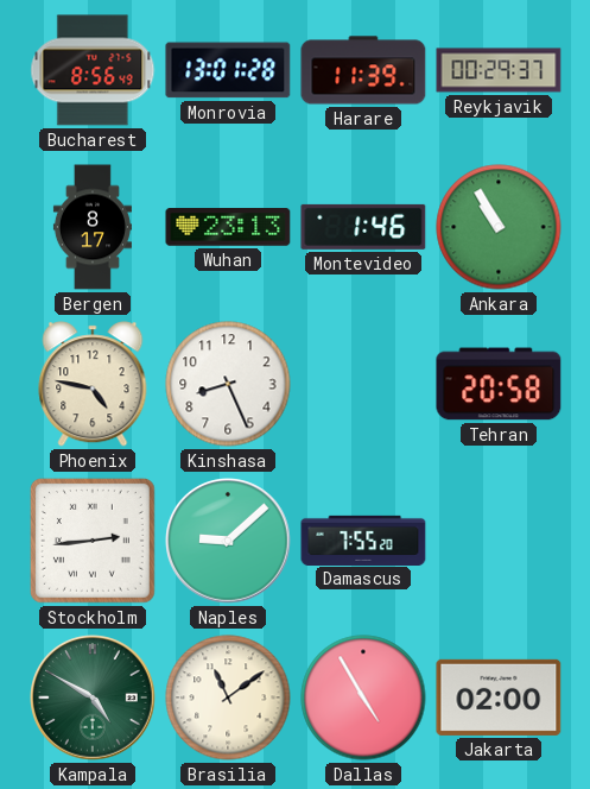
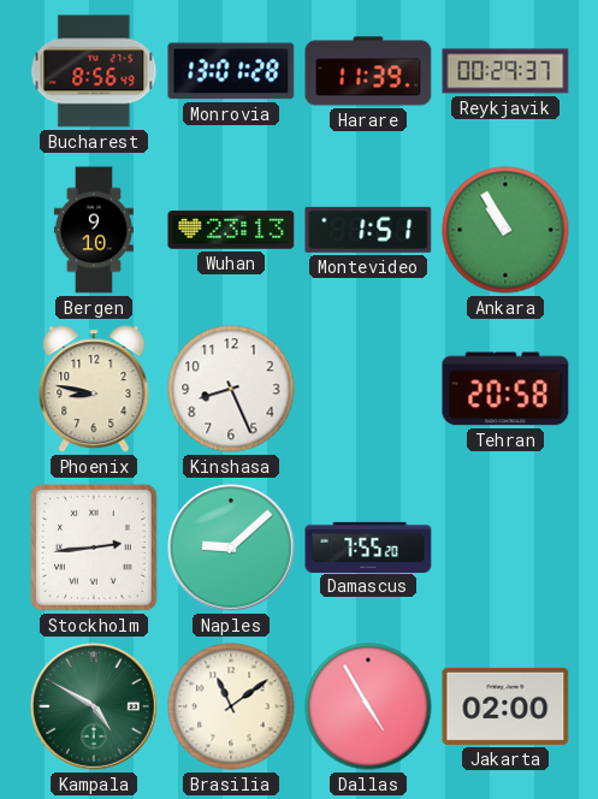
Bergen: 8:17 -> 9:10 (94, 230)
Montevideo: 1:46 -> 1:51 (368, 230)
Phoenix: 4:47 -> 8:47 (94, 389)
